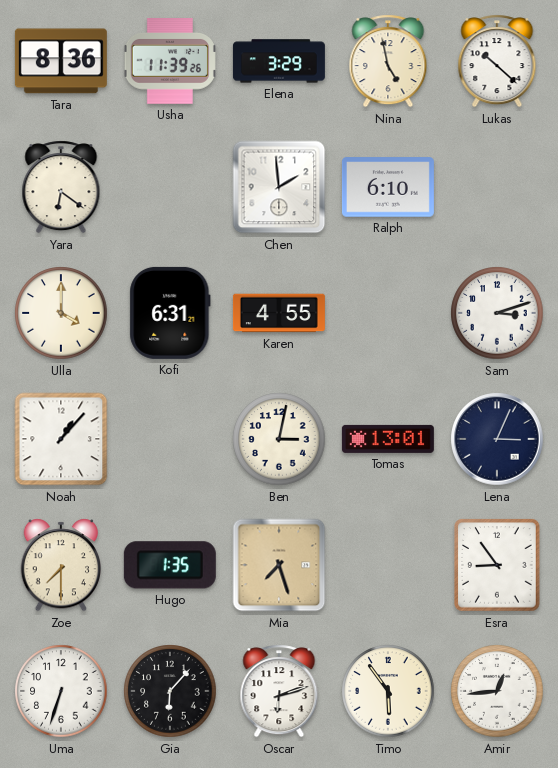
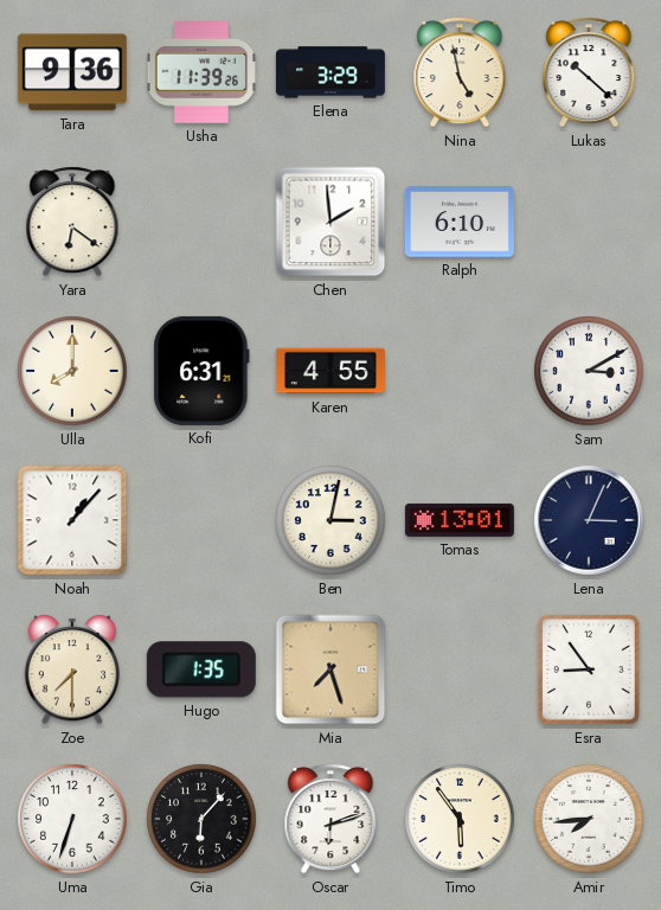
Tara: 8:36 -> 9:36 (72, 72)
Ulla: 4:00 -> 8:00 (72, 371)
Sam: 3:12 -> 3:10 (589, 371)
Amir: 12:44 -> 7:44 (589, 819)
